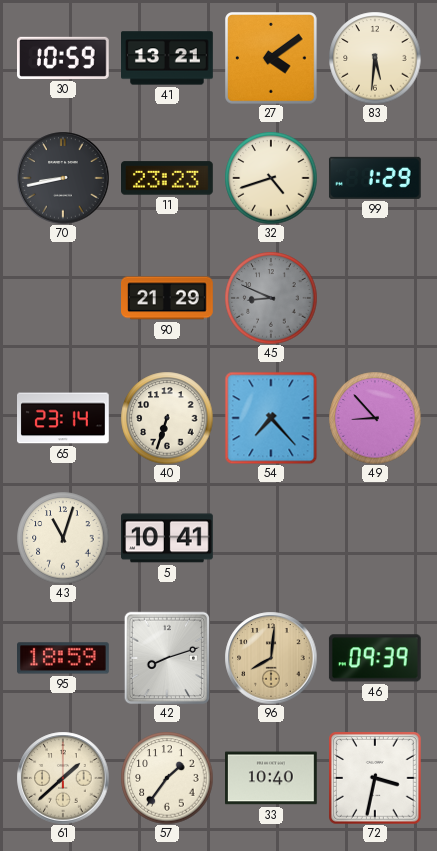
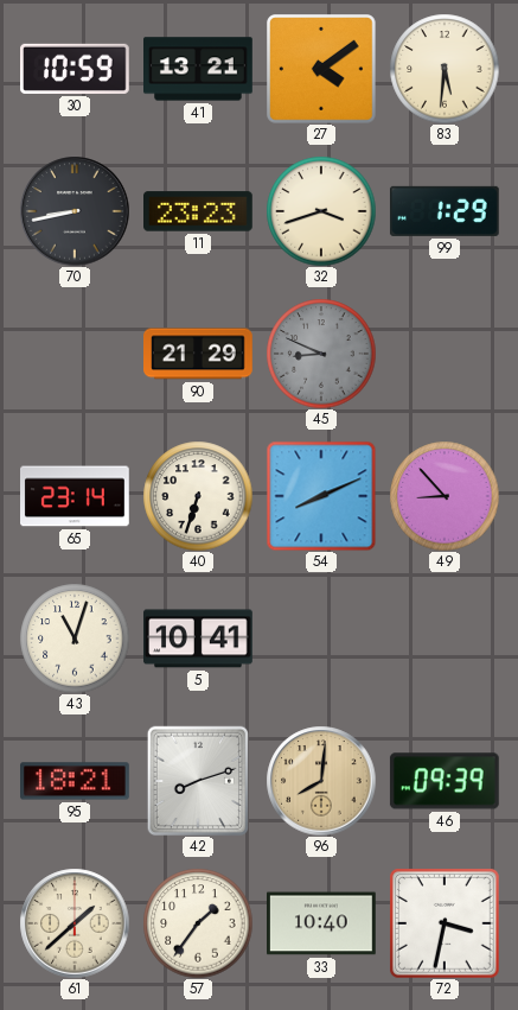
32: 4:42 -> 3:42 (321, 211)
54: 7:23 -> 8:11 (321, 496)
95: 18:59 -> 18:21 (76, 781)
